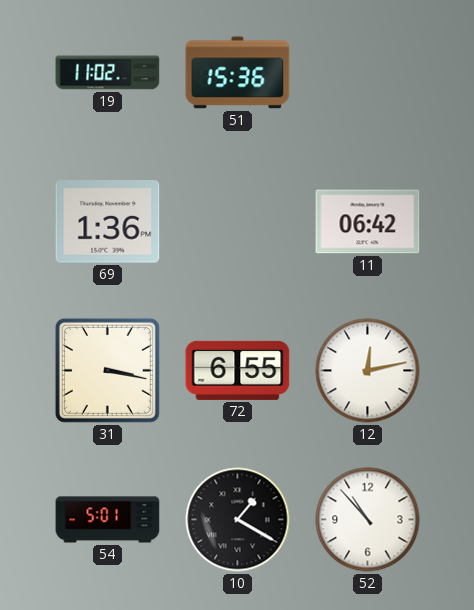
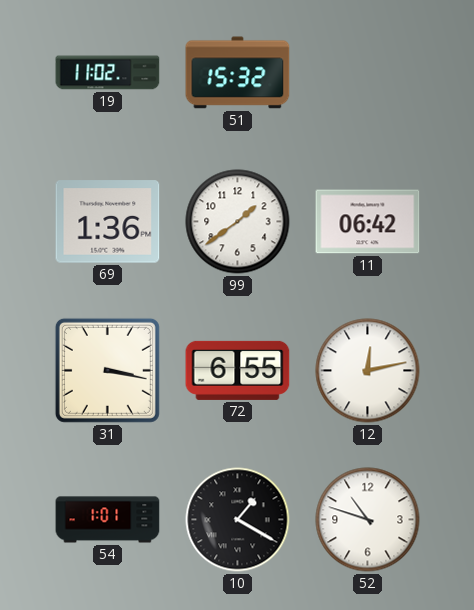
51: 15:36 -> 15:32 (238, 73)
99: none -> 1:39 (238, 222)
54: 5:01 -> 1:01 (108, 520)
52: 10:53 -> 10:48 (368, 520)
